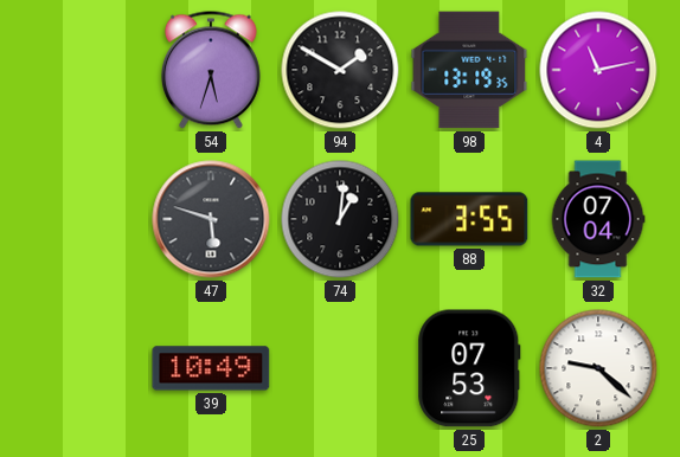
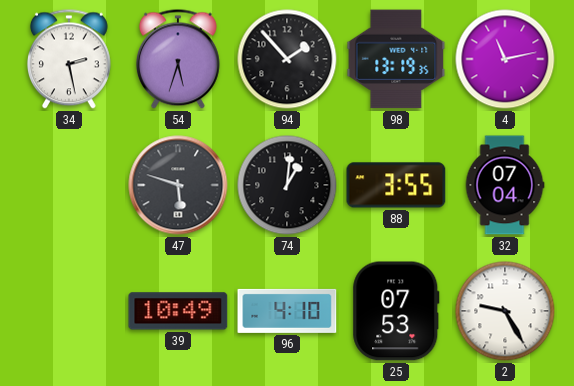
34: none -> 2:28 (69, 59)
94: 1:50 -> 1:53 (287, 59)
96: none -> 4:10 (287, 311)
2: 9:22 -> 9:25 (505, 311)
